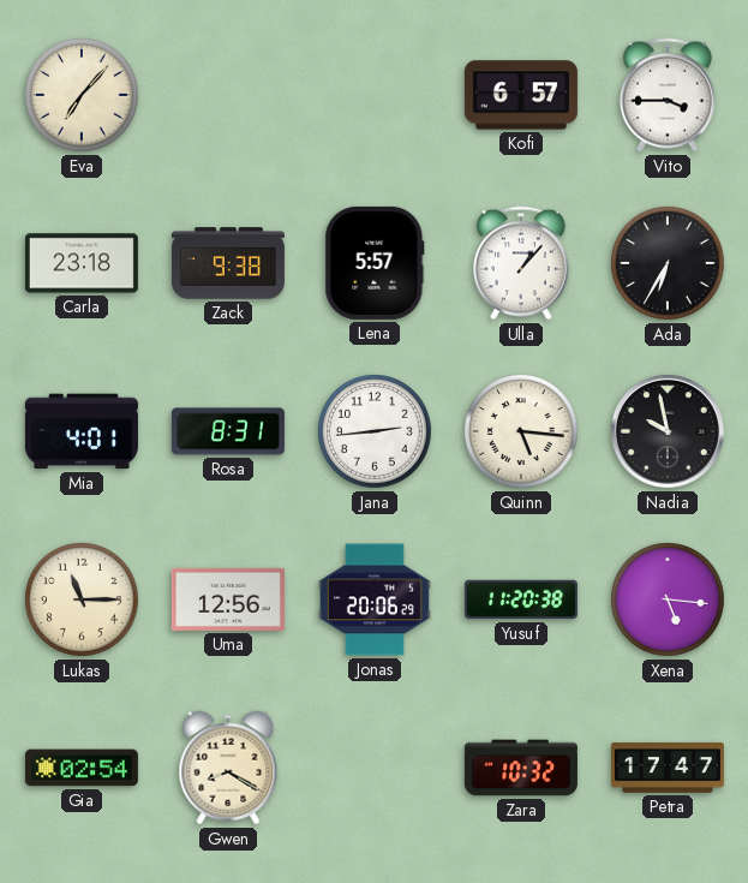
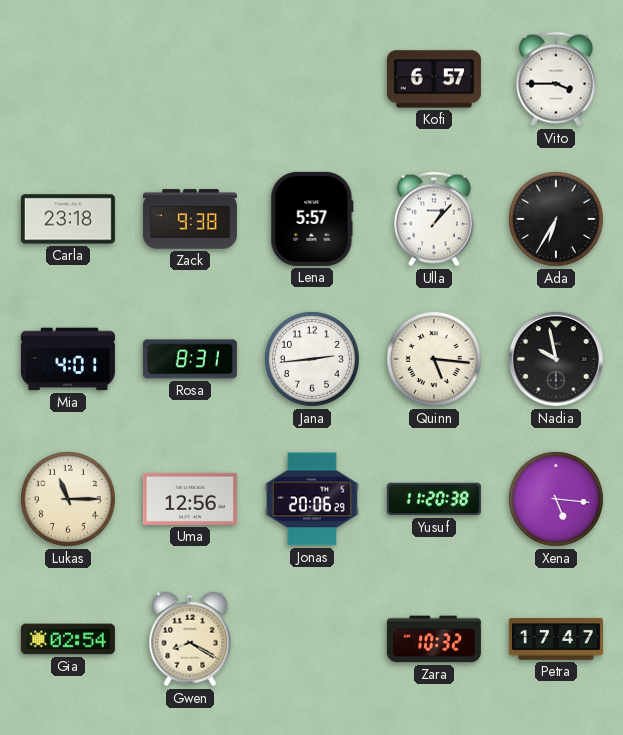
Eva: 7:07 -> none (83, 96)
